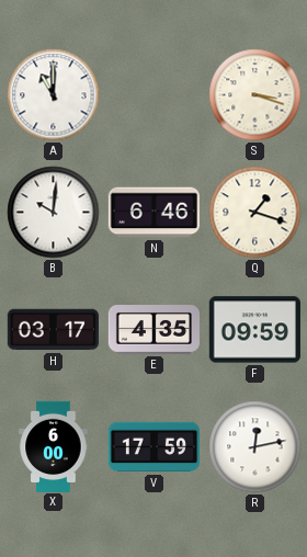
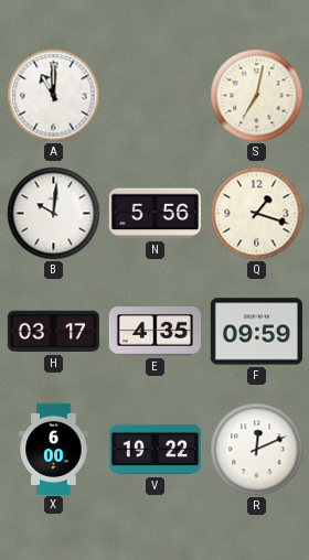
S: 3:18 -> 7:02 (257, 96)
N: 6:46 -> 5:56 (154, 214)
V: 17:59 -> 19:22 (154, 450)
R: 12:13 -> 12:11 (257, 450)
